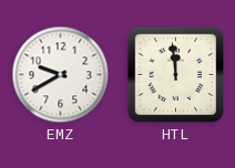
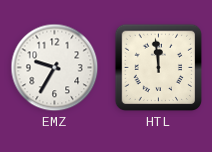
EMZ: 9:40 -> 9:35 (55, 68)
